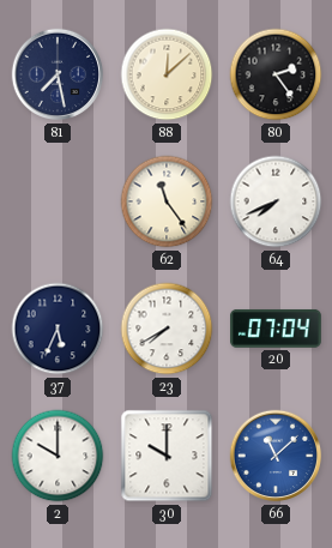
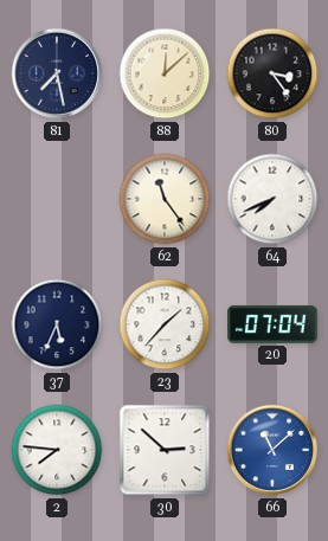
80: 2:24 -> 3:24 (272, 73)
23: 7:40 -> 1:37 (165, 324)
2: 10:00 -> 7:46 (57, 450)
30: 10:00 -> 2:52 (165, 450)
